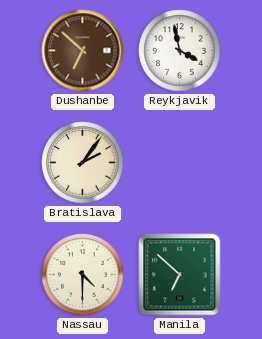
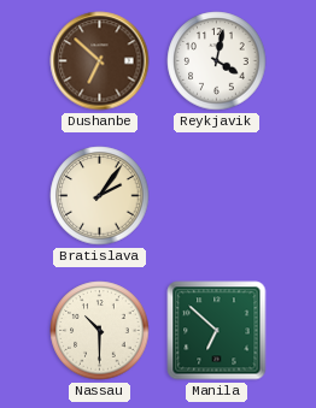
Reykjavik: 3:58 -> 4:02 (217, 61)
Nassau: 4:30 -> 10:30 (100, 331)
